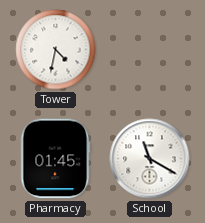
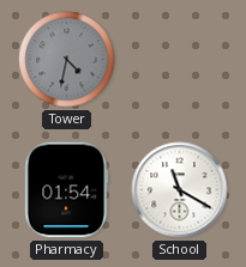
Tower dial: white -> grey (67, 60)
Pharmacy: 01:45 -> 01:54 (66, 190)
